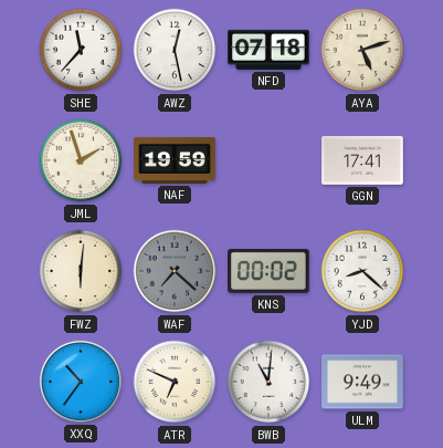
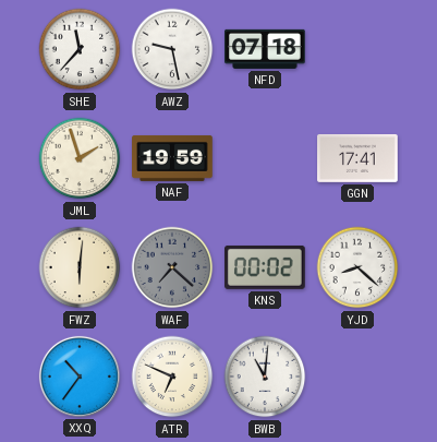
AWZ: 12:28 -> 9:28 (172, 49)
AYA: 5:12 -> none (362, 50)
ULM: 9:49 -> none (362, 382)
